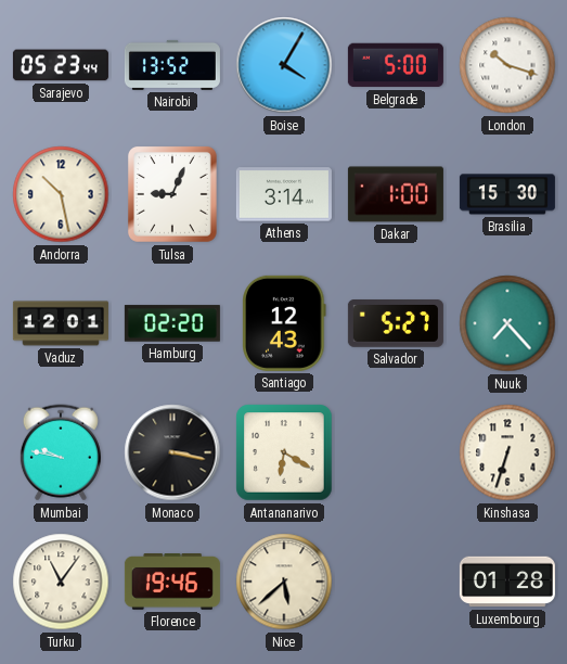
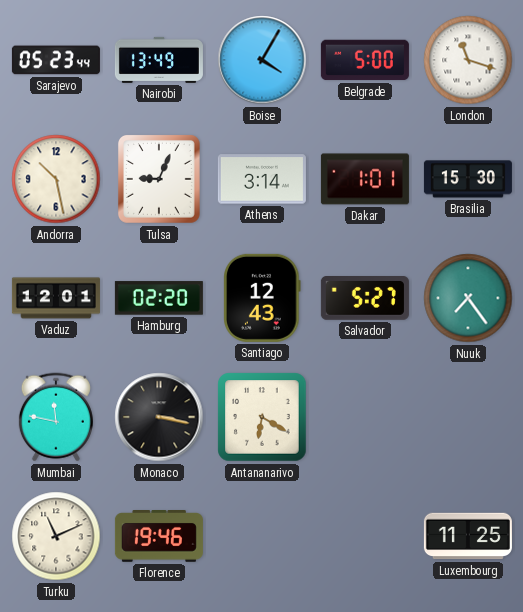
Nairobi: 13:52 -> 13:49 (159, 60)
London: 10:18 -> 11:18 (468, 60)
Dakar: 1:00 -> 1:01 (365, 179)
Nuuk: 7:23 -> 7:24 (468, 298)
Mumbai: 9:47 -> 11:47 (56, 417)
Kinshasa: 6:33 -> none (507, 452)
Turku: 11:06 -> 11:11 (56, 536)
Nice: 5:38 -> none (284, 582)
Luxembourg: 01:28 -> 11:25 (468, 536)
